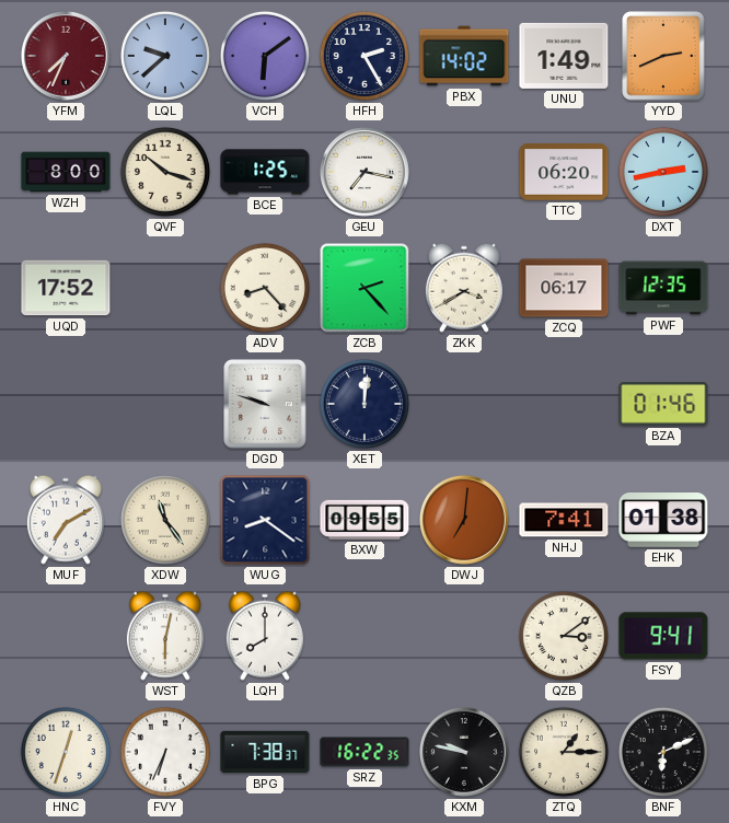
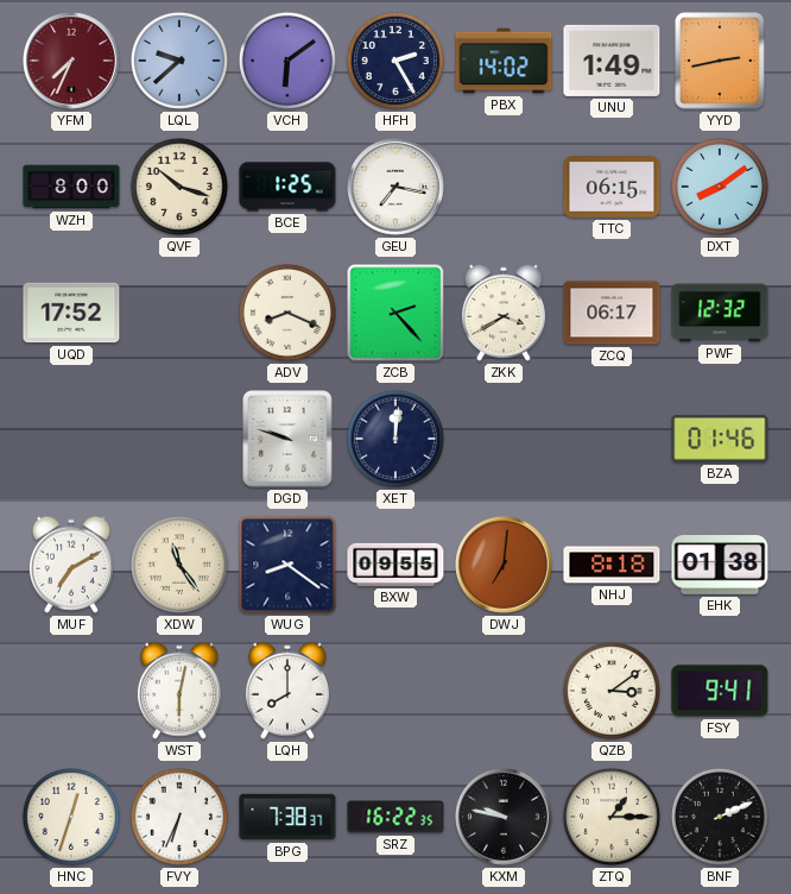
YYD: 2:41 -> 2:43 (720, 61)
TTC: 06:20 -> 06:15 (612, 187)
DXT: 2:43 -> 8:09 (720, 187)
ADV: 8:23 -> 8:19 (287, 313)
PWF: 12:35 -> 12:32 (720, 313)
NHJ: 7:41 -> 8:18 (612, 565)
BNF: 6:11 -> 2:11 (720, 817)
